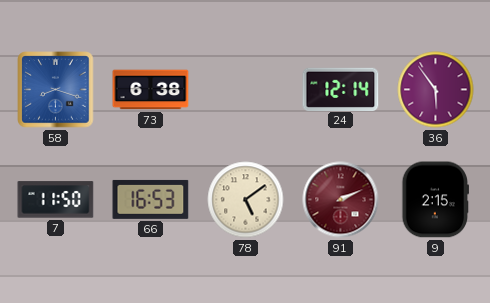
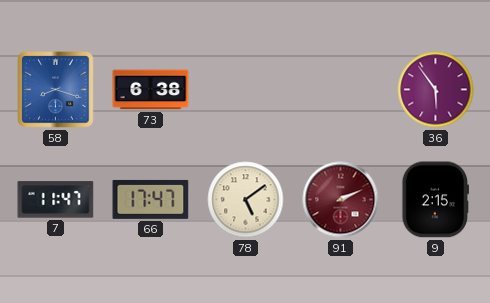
24: 12:14 -> none (341, 89)
7: 11:50 -> 11:47 (56, 200)
66: 16:53 -> 17:47 (151, 199)
